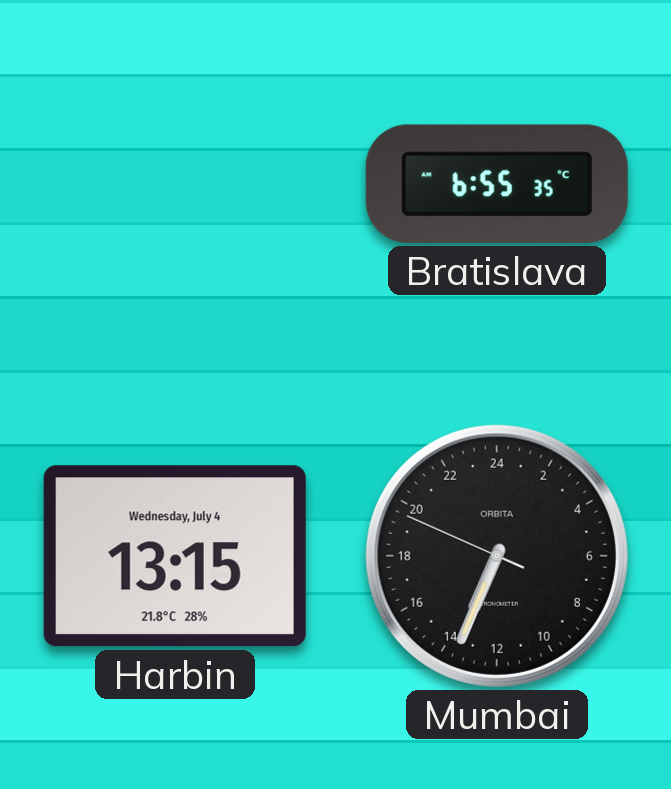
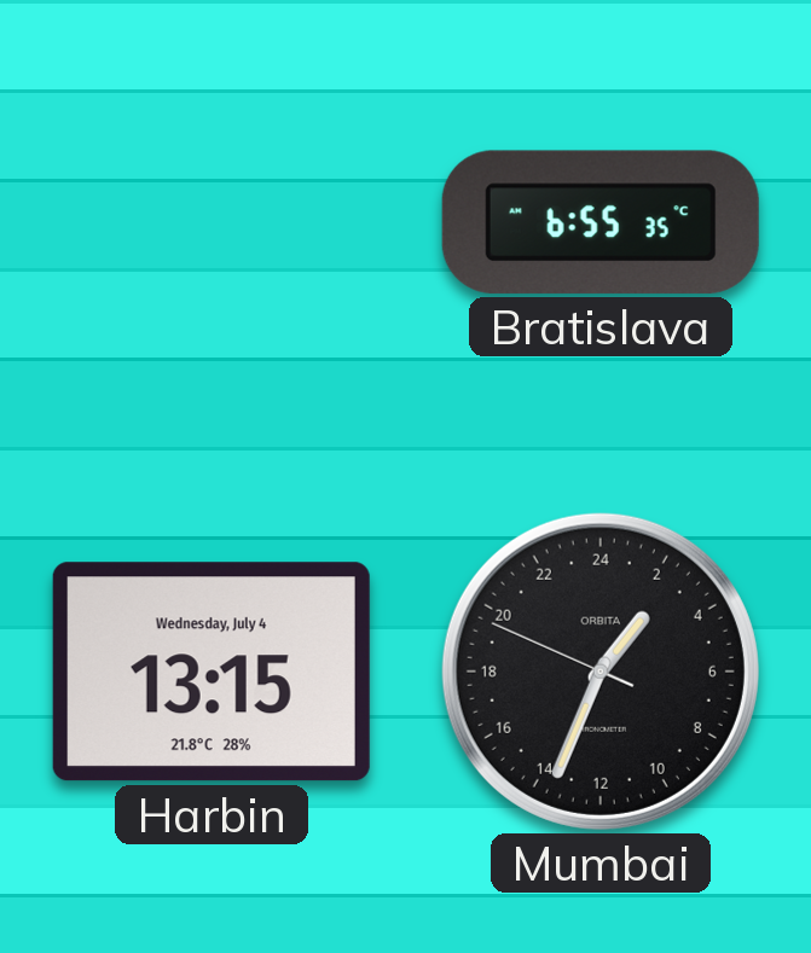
Mumbai: 13:33 -> 2:33 (601, 672)
